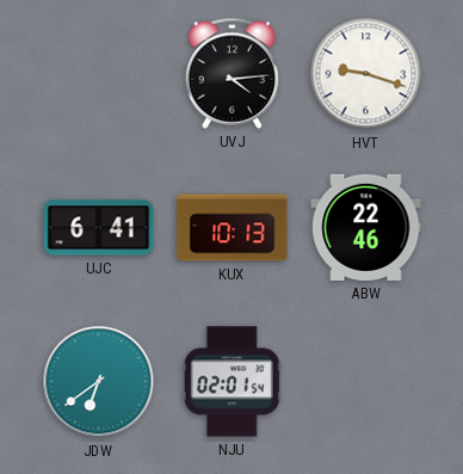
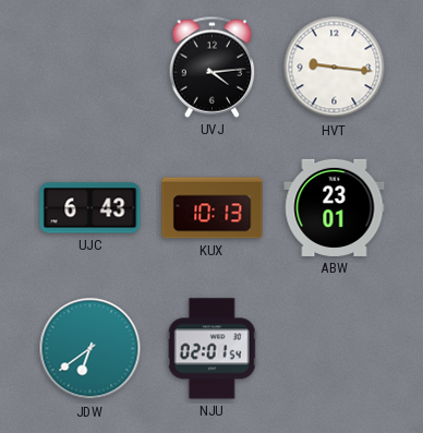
HVT: 9:18 -> 9:16 (335, 68)
UJC: 6:41 -> 6:43 (90, 208)
ABW: 22:46 -> 23:01 (335, 207)
